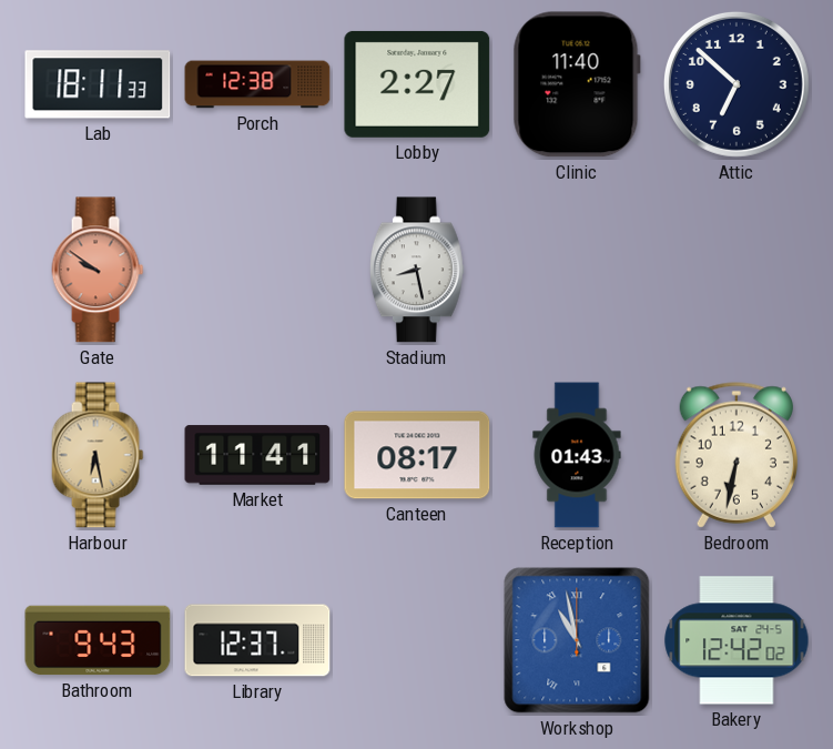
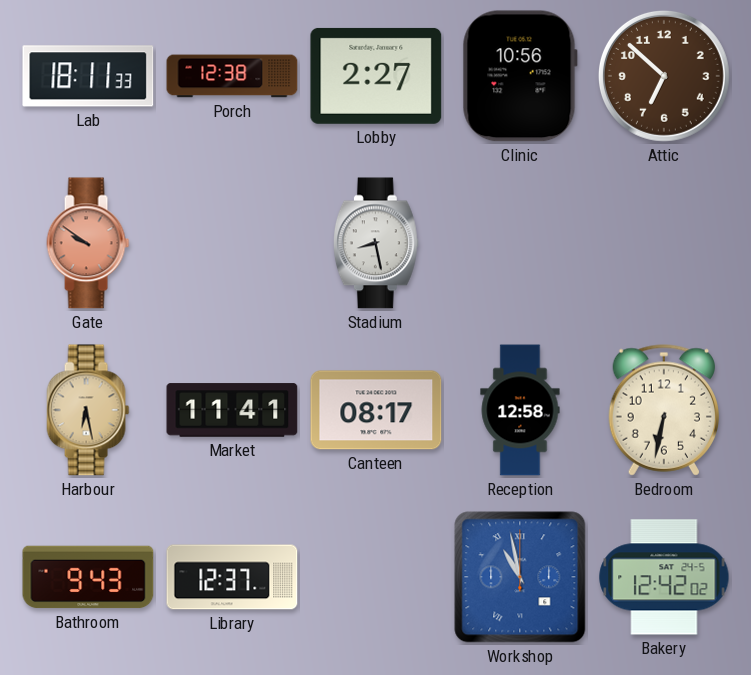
Clinic: 11:40 -> 10:56 (520, 76)
Attic dial: navy -> brown (664, 76)
Reception: 01:43 -> 12:58 (520, 410)
